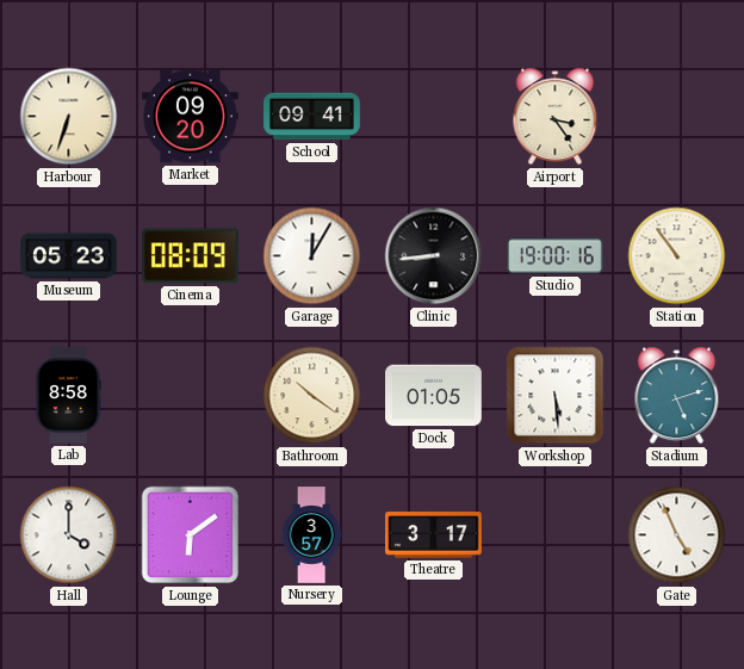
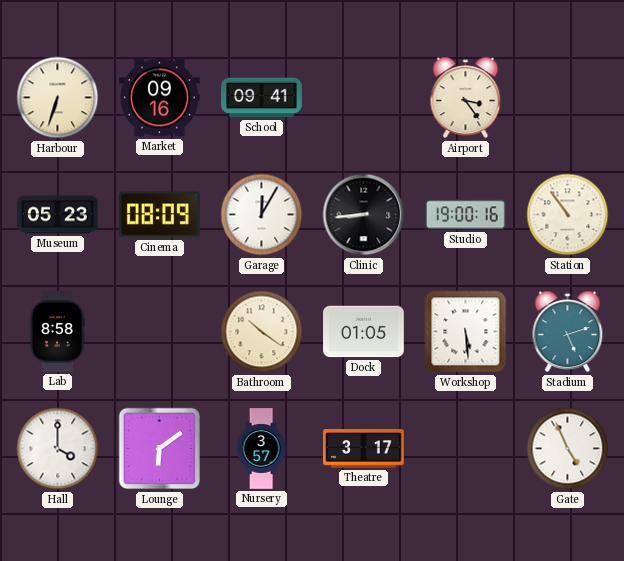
Market: 09:20 -> 09:16 (160, 98)
